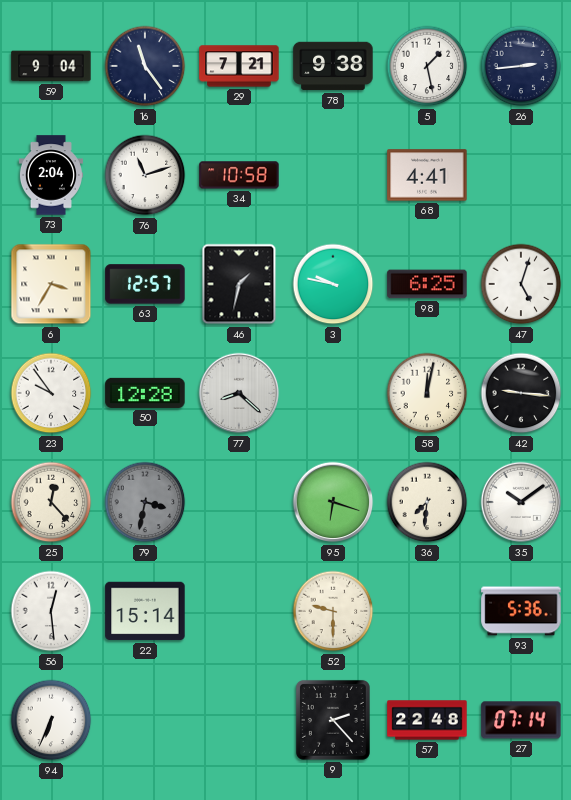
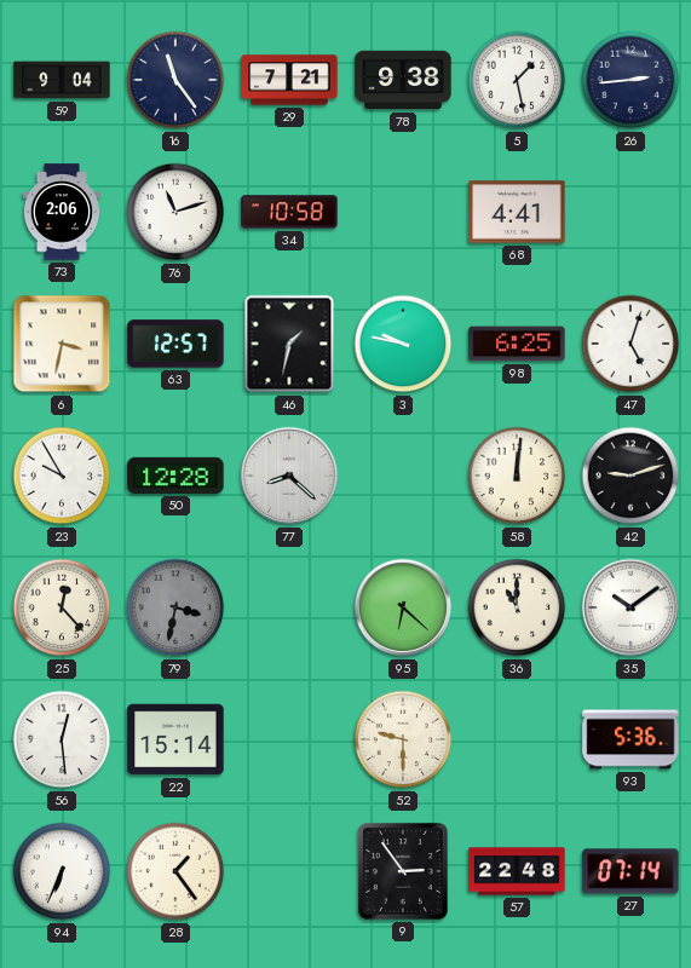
73: 2:04 -> 2:06 (62, 212)
6: 3:35 -> 3:32 (62, 344)
23: 9:54 -> 9:55 (62, 476)
58: 12:02 -> 12:01 (517, 476)
42: 9:16 -> 9:12 (630, 476)
95: 6:18 -> 6:22 (403, 607)
36: 7:31 -> 11:00 (517, 607)
28: none -> 1:24 (175, 871)
9: 2:23 -> 2:54 (403, 871)
